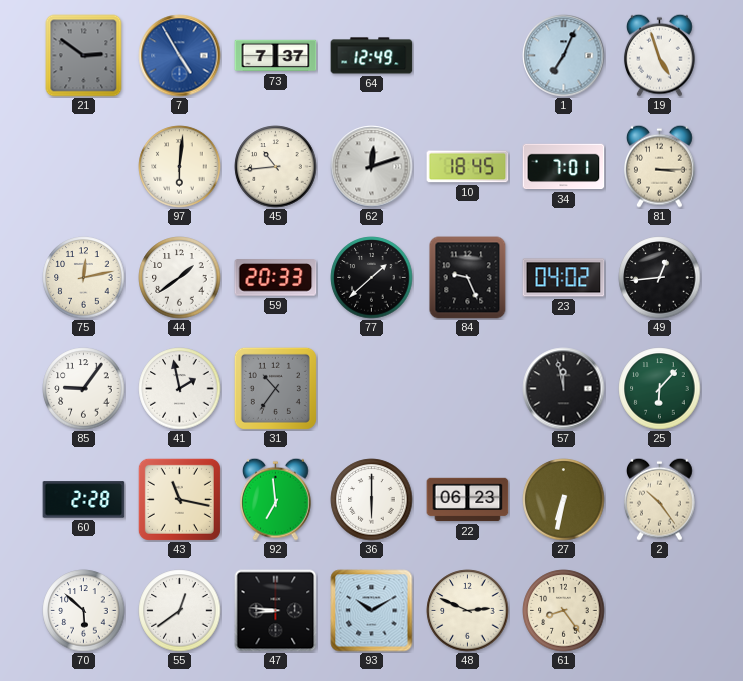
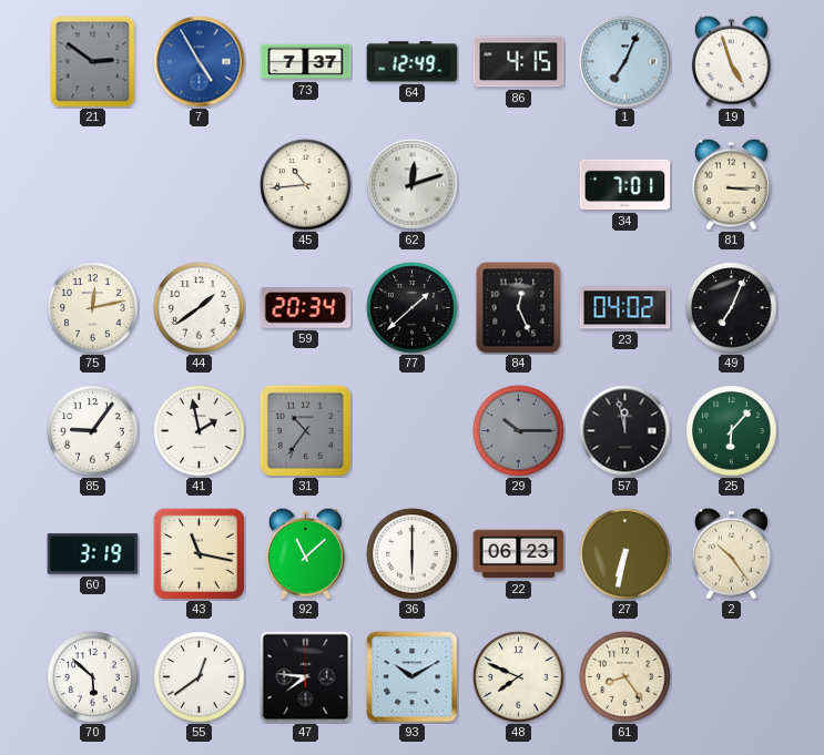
86: none -> 4:15 (519, 62)
97: 6:01 -> none (180, 167)
10: 18:45 -> none (468, 167)
59: 20:33 -> 20:34 (306, 308)
84: 9:26 -> 12:26 (519, 308)
49: 12:44 -> 7:04 (732, 308)
29: none -> 10:15 (519, 431)
60: 2:28 -> 3:19 (93, 554)
92: 6:59 -> 11:08 (305, 553)
47: 8:46 -> 7:46 (306, 677)
48: 2:49 -> 7:49 (519, 677)
